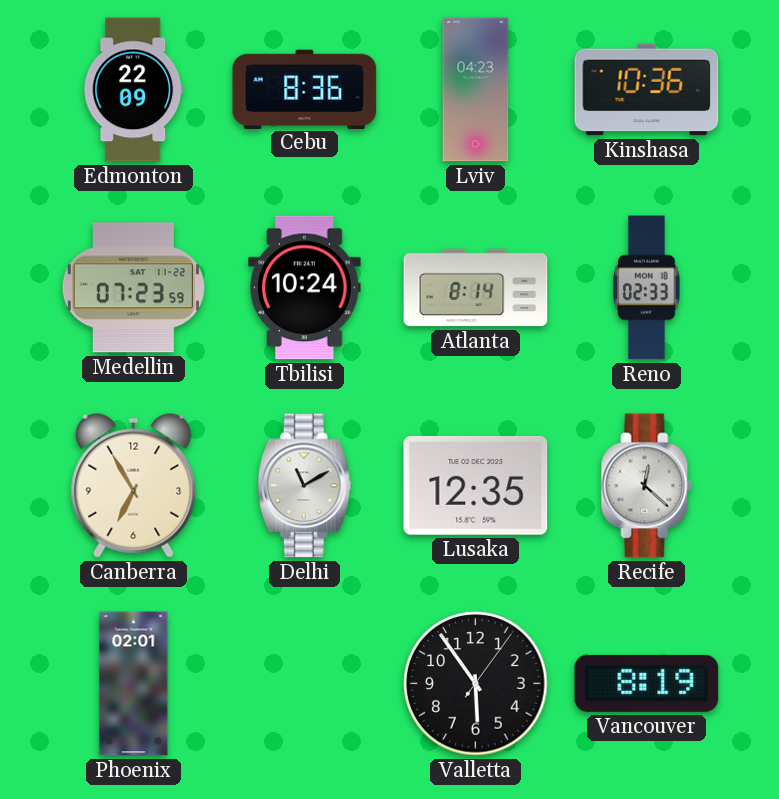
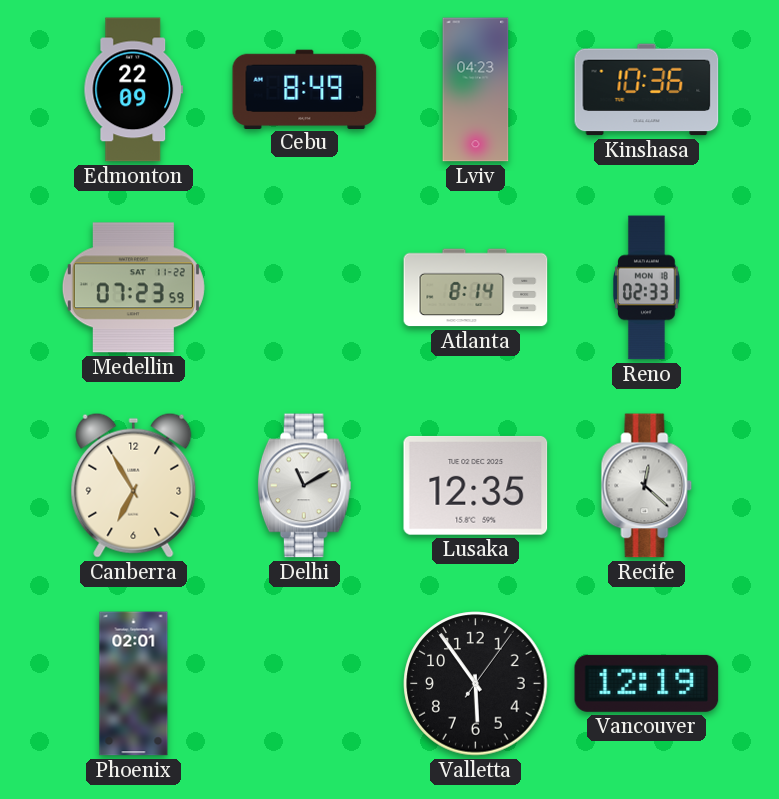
Cebu: 8:36 -> 8:49 (305, 89)
Tbilisi: 10:24 -> none (305, 288)
Vancouver: 8:19 -> 12:19 (647, 683)
